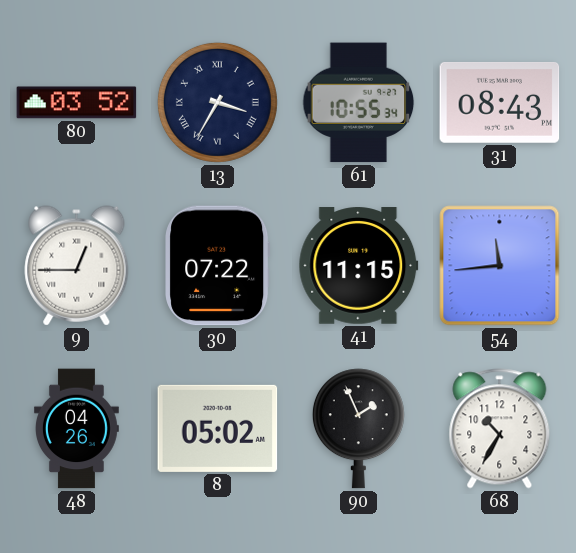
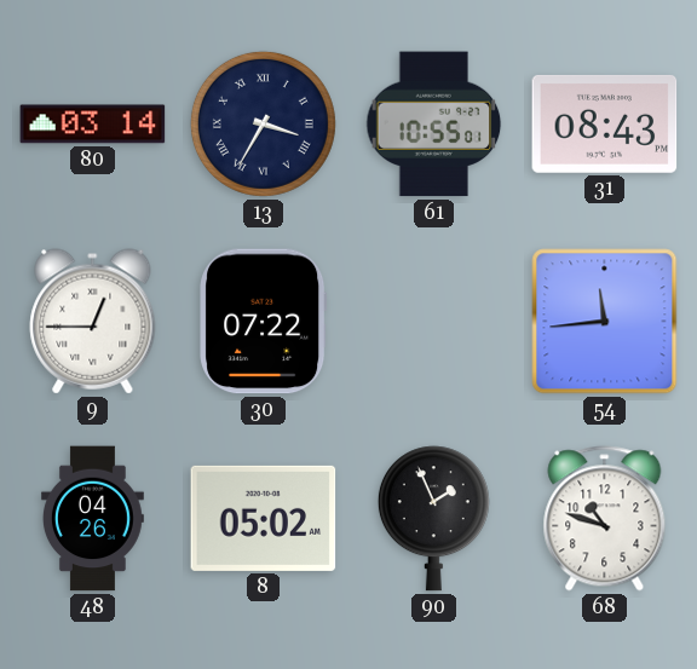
80: 03:52 -> 03:14 (93, 125)
61: 10:55:34 -> 10:55:01 (434, 125)
41: 11:15 -> none (359, 266)
68: 10:35 -> 10:48 (605, 519)
